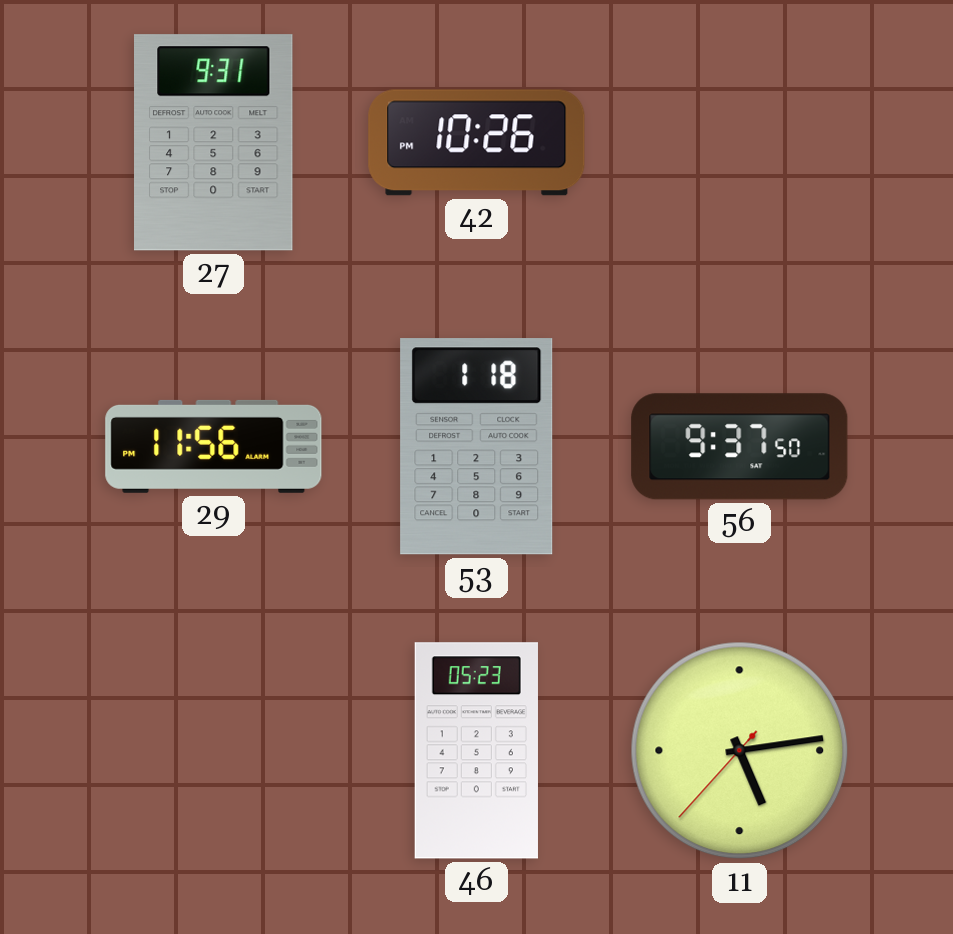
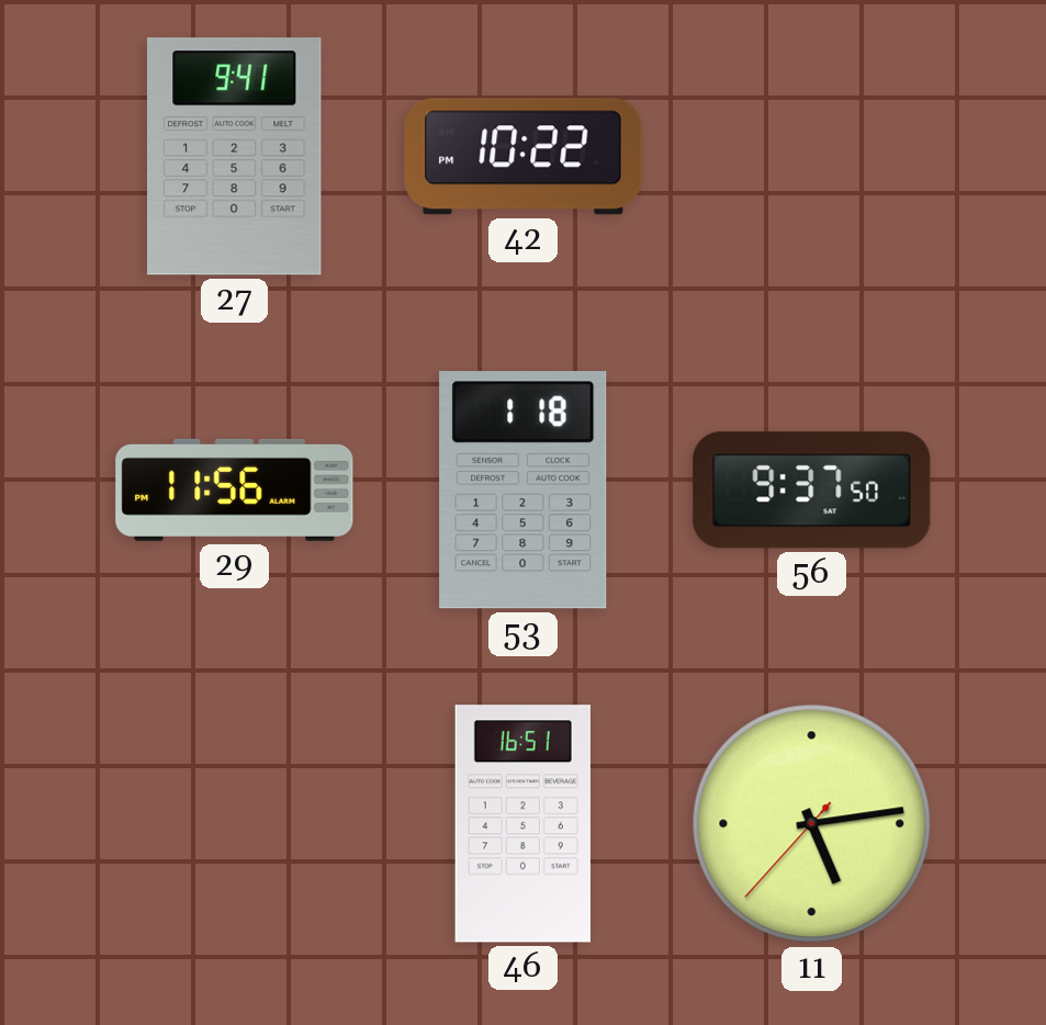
27: 9:31 -> 9:41 (235, 157)
42: 10:26 -> 10:22 (524, 157)
46: 05:23 -> 16:51 (522, 824)
